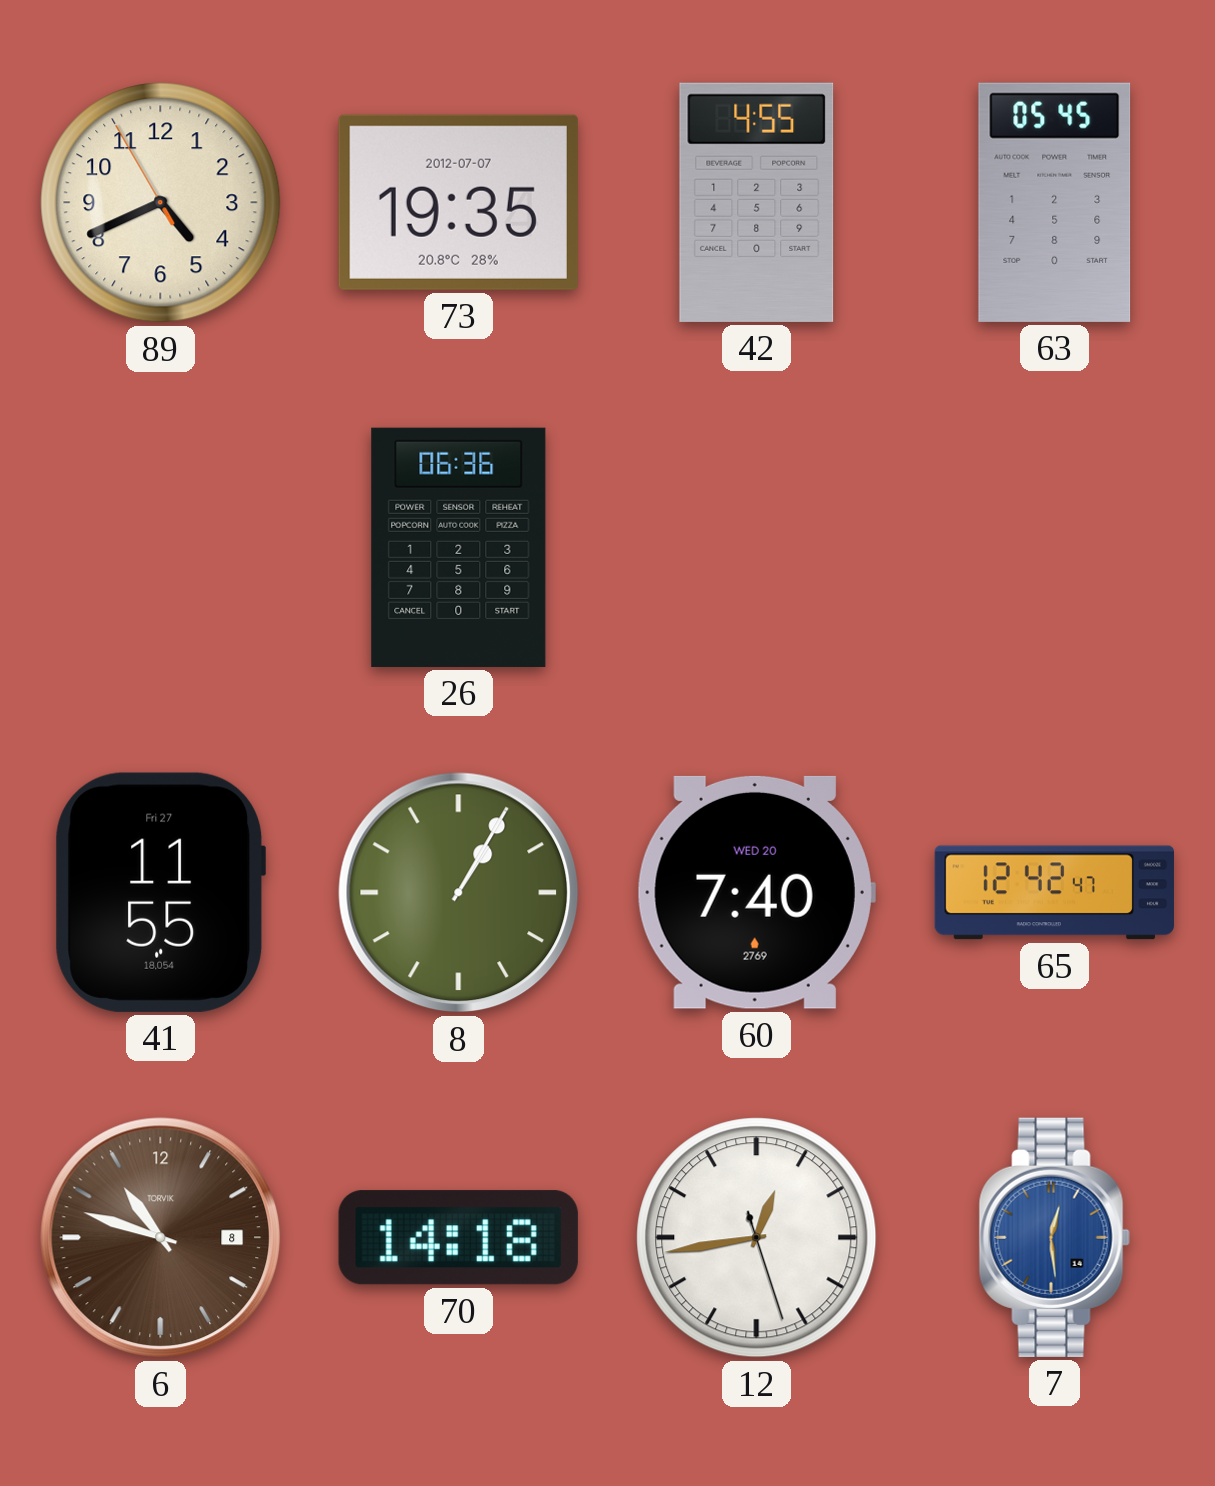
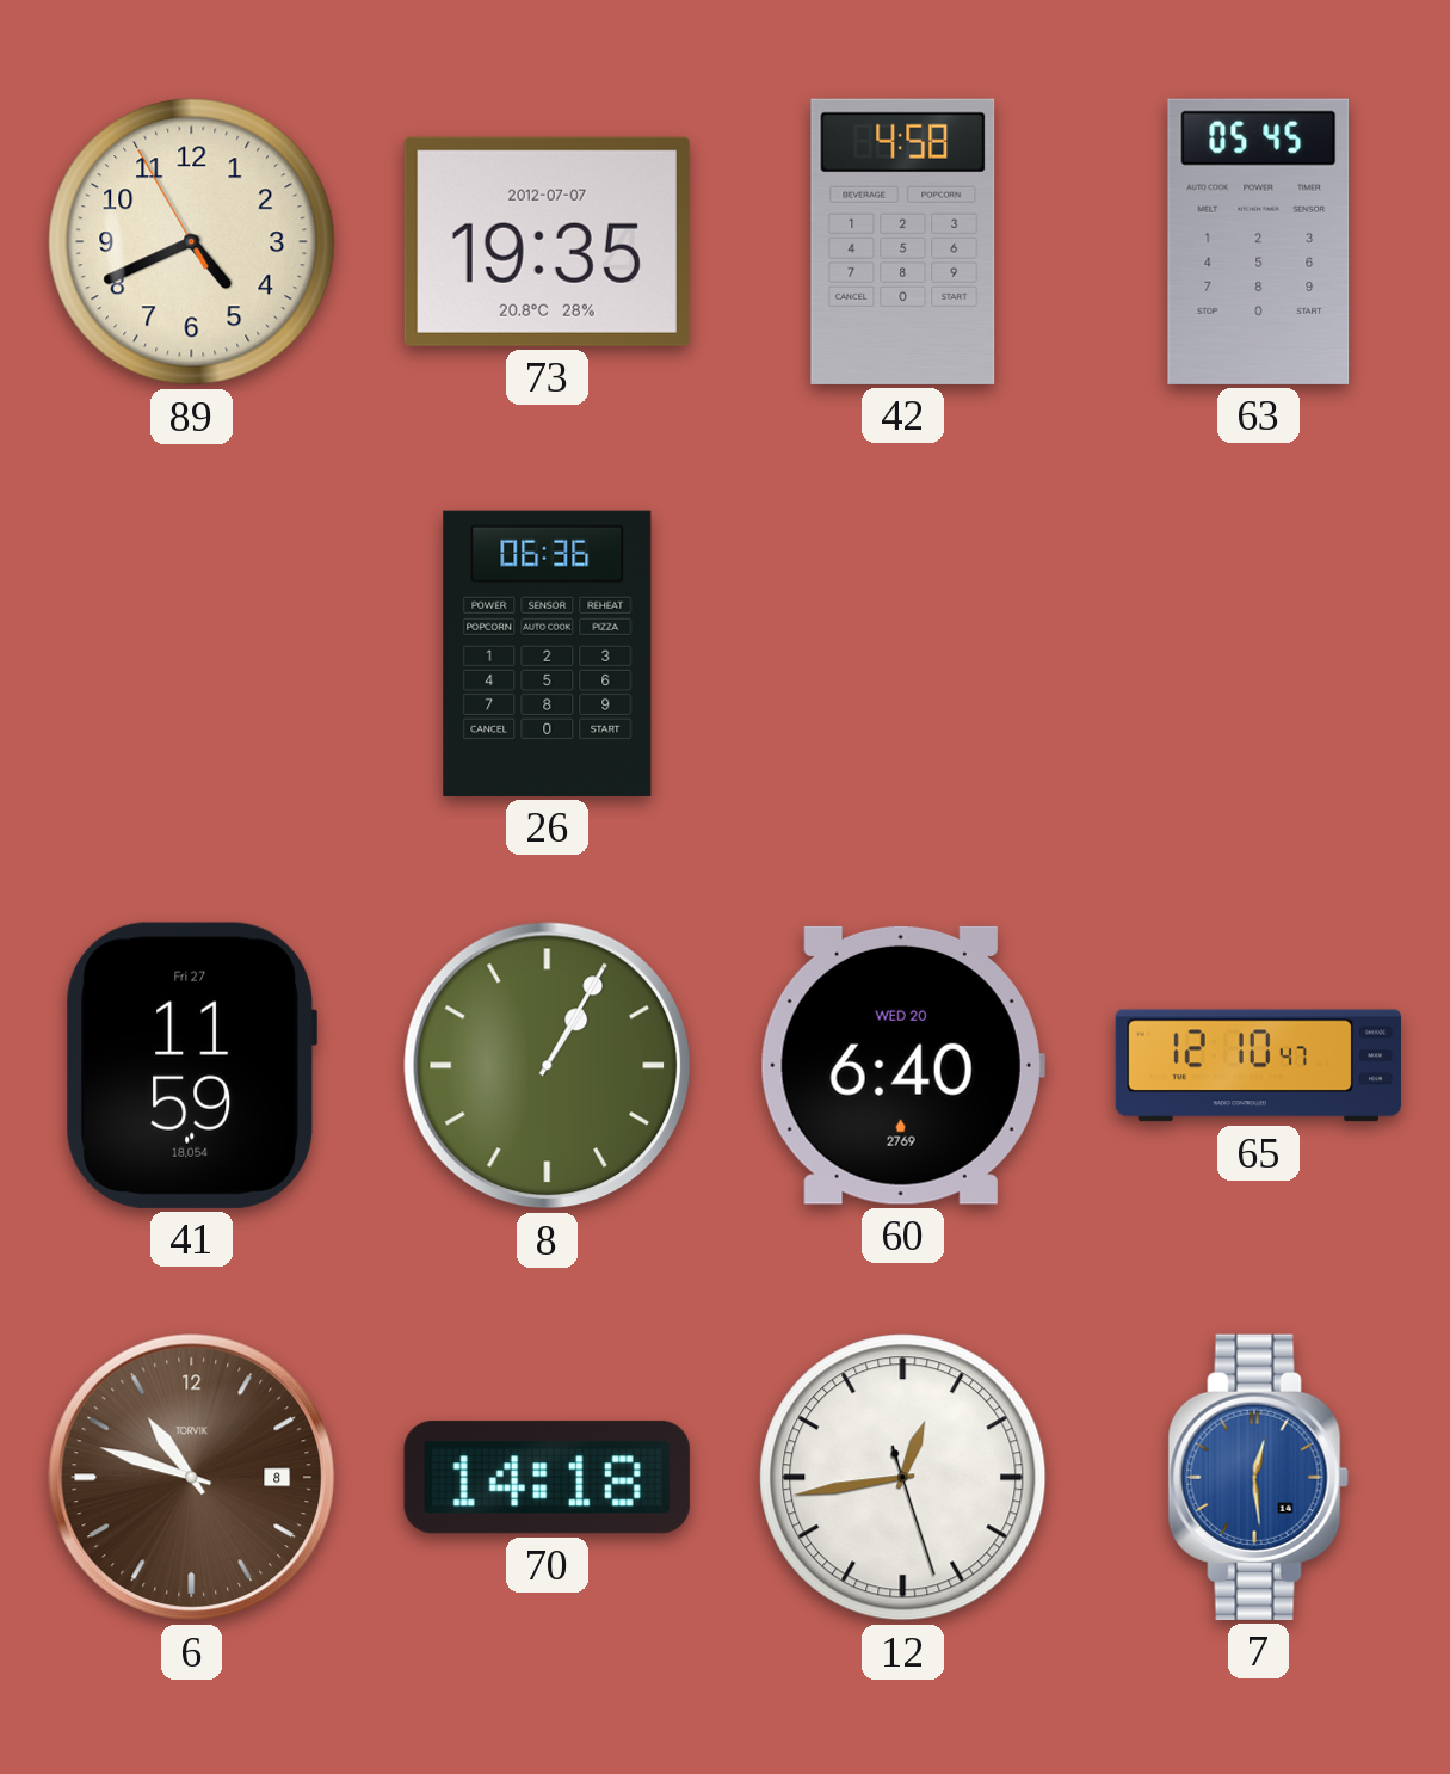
42: 4:55 -> 4:58 (903, 241)
41: 11:55 -> 11:59 (191, 1065)
60: 7:40 -> 6:40 (902, 1065)
65: 12:42 -> 12:10 (1258, 1066)
